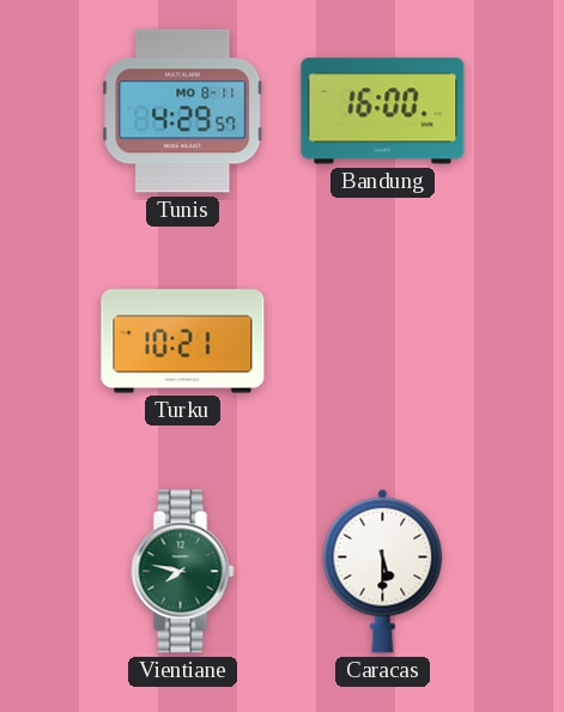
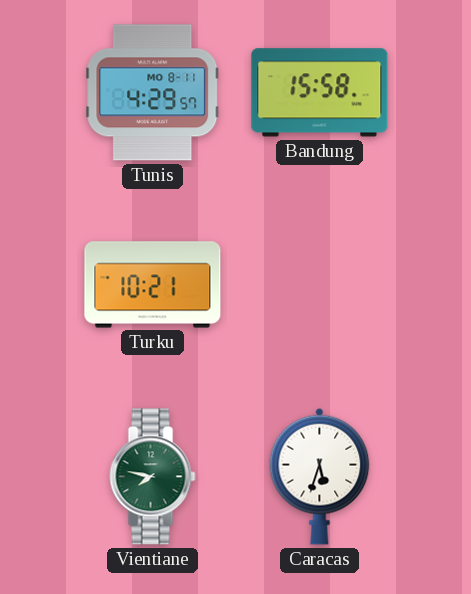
Bandung: 16:00 -> 15:58 (320, 93)
Caracas: 5:30 -> 5:33 (320, 476)
